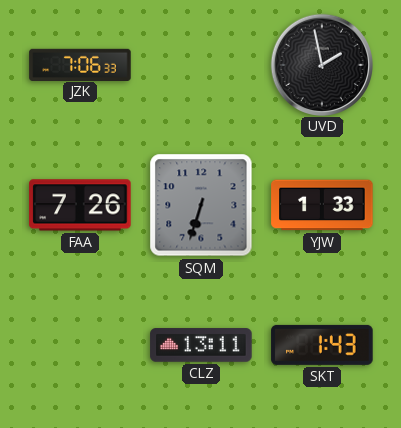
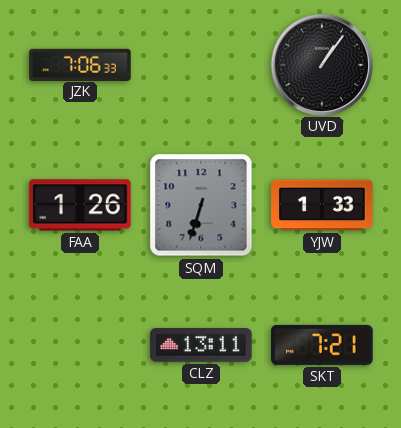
UVD: 1:58 -> 1:06 (321, 64)
FAA: 7:26 -> 1:26 (80, 205)
SKT: 1:43 -> 7:21 (322, 345)
